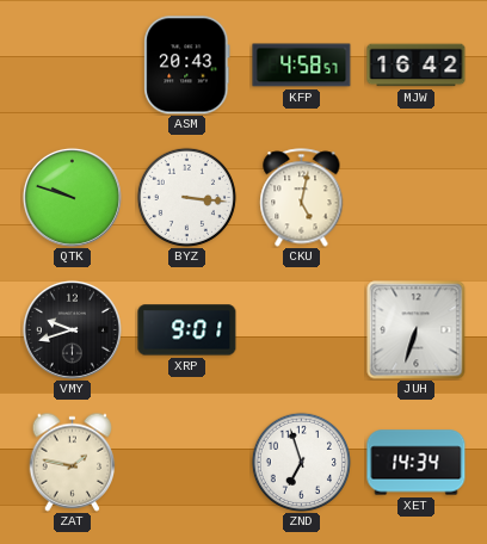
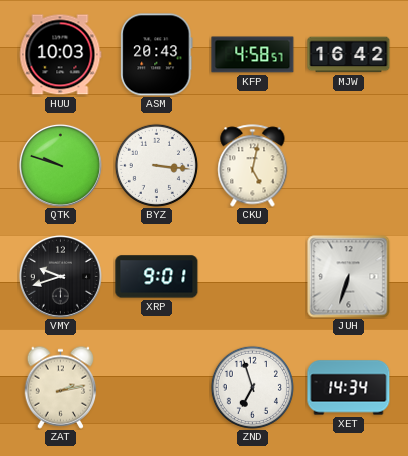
HUU: none -> 10:03 (60, 55)
ZAT: 1:47 -> 2:13 (61, 387)
